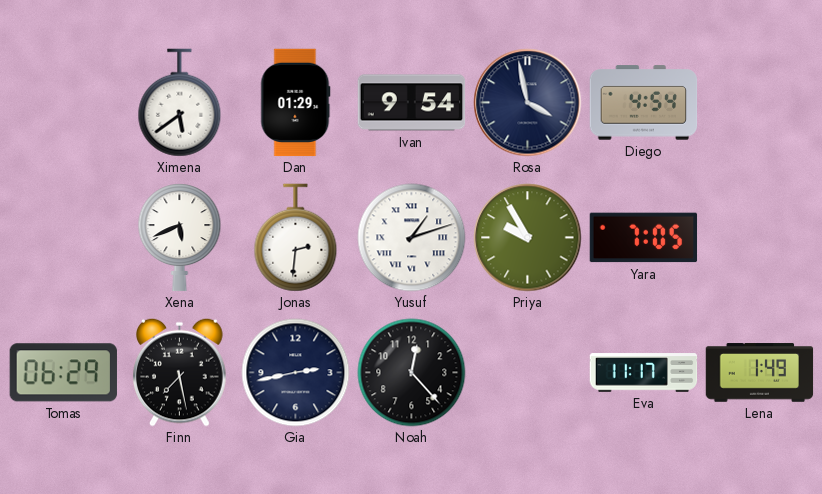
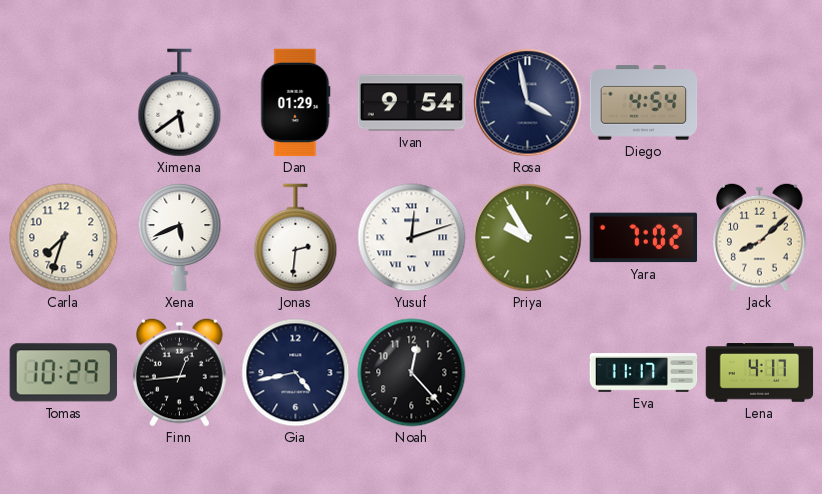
Carla: none -> 7:33 (64, 238)
Yusuf: 1:12 -> 12:12 (412, 238)
Yara: 7:05 -> 7:02 (644, 238)
Jack: none -> 8:08 (760, 237)
Tomas: 06:29 -> 10:29 (63, 373)
Finn: 7:28 -> 12:44 (180, 372)
Gia: 2:43 -> 4:43 (296, 373)
Lena: 1:49 -> 4:17 (760, 373)
